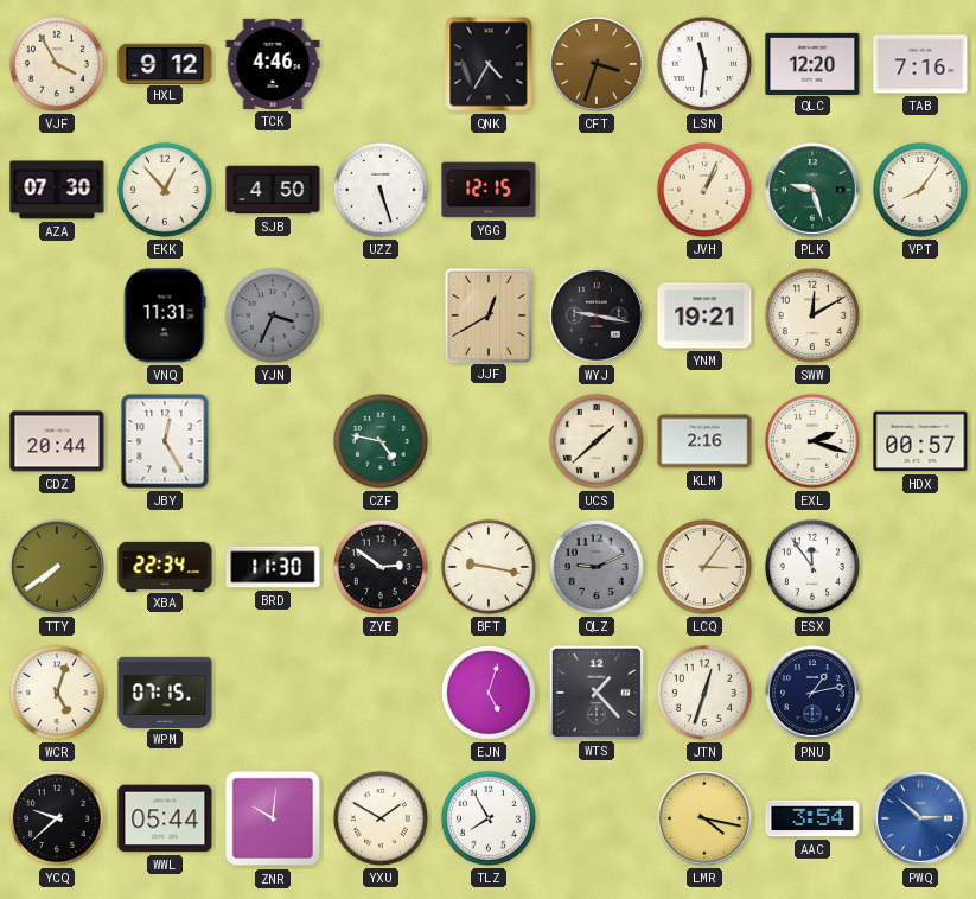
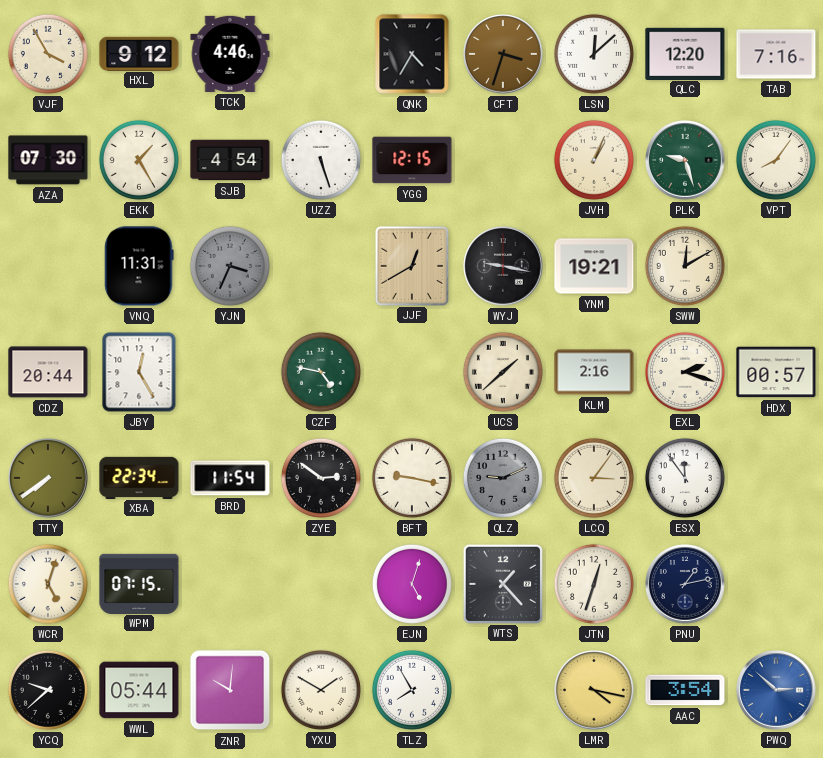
LSN: 11:31 -> 12:08 (594, 54)
EKK: 12:53 -> 1:25 (139, 160)
SJB: 4:50 -> 4:54 (230, 160)
BRD: 11:30 -> 11:54 (230, 478)
